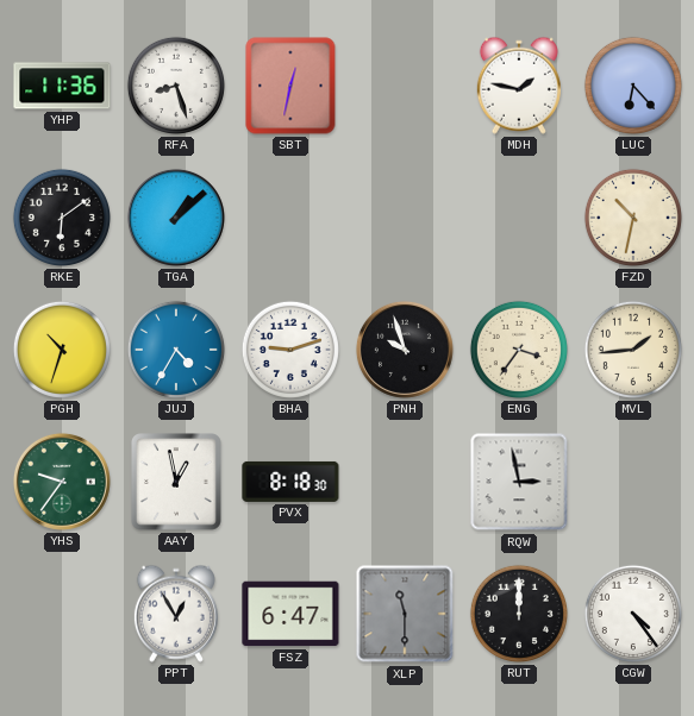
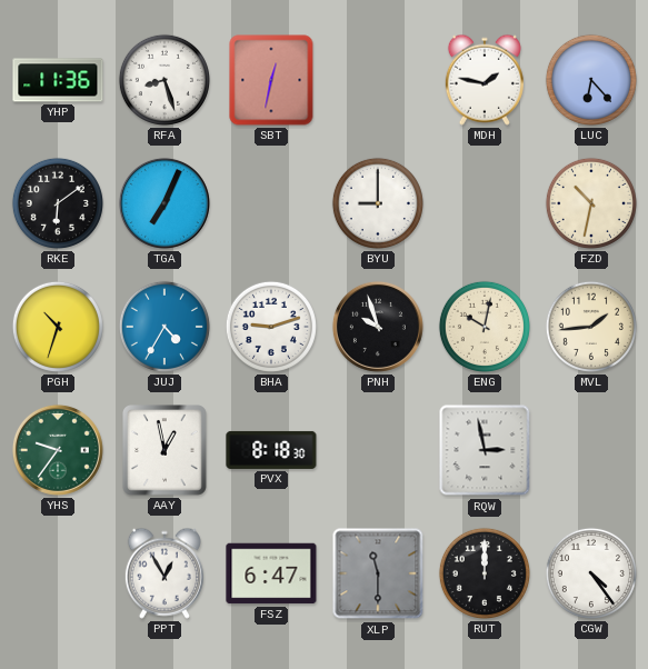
TGA: 1:08 -> 7:04 (165, 203)
BYU: none -> 9:00 (378, 203)
ENG: 3:36 -> 10:02 (485, 327)
